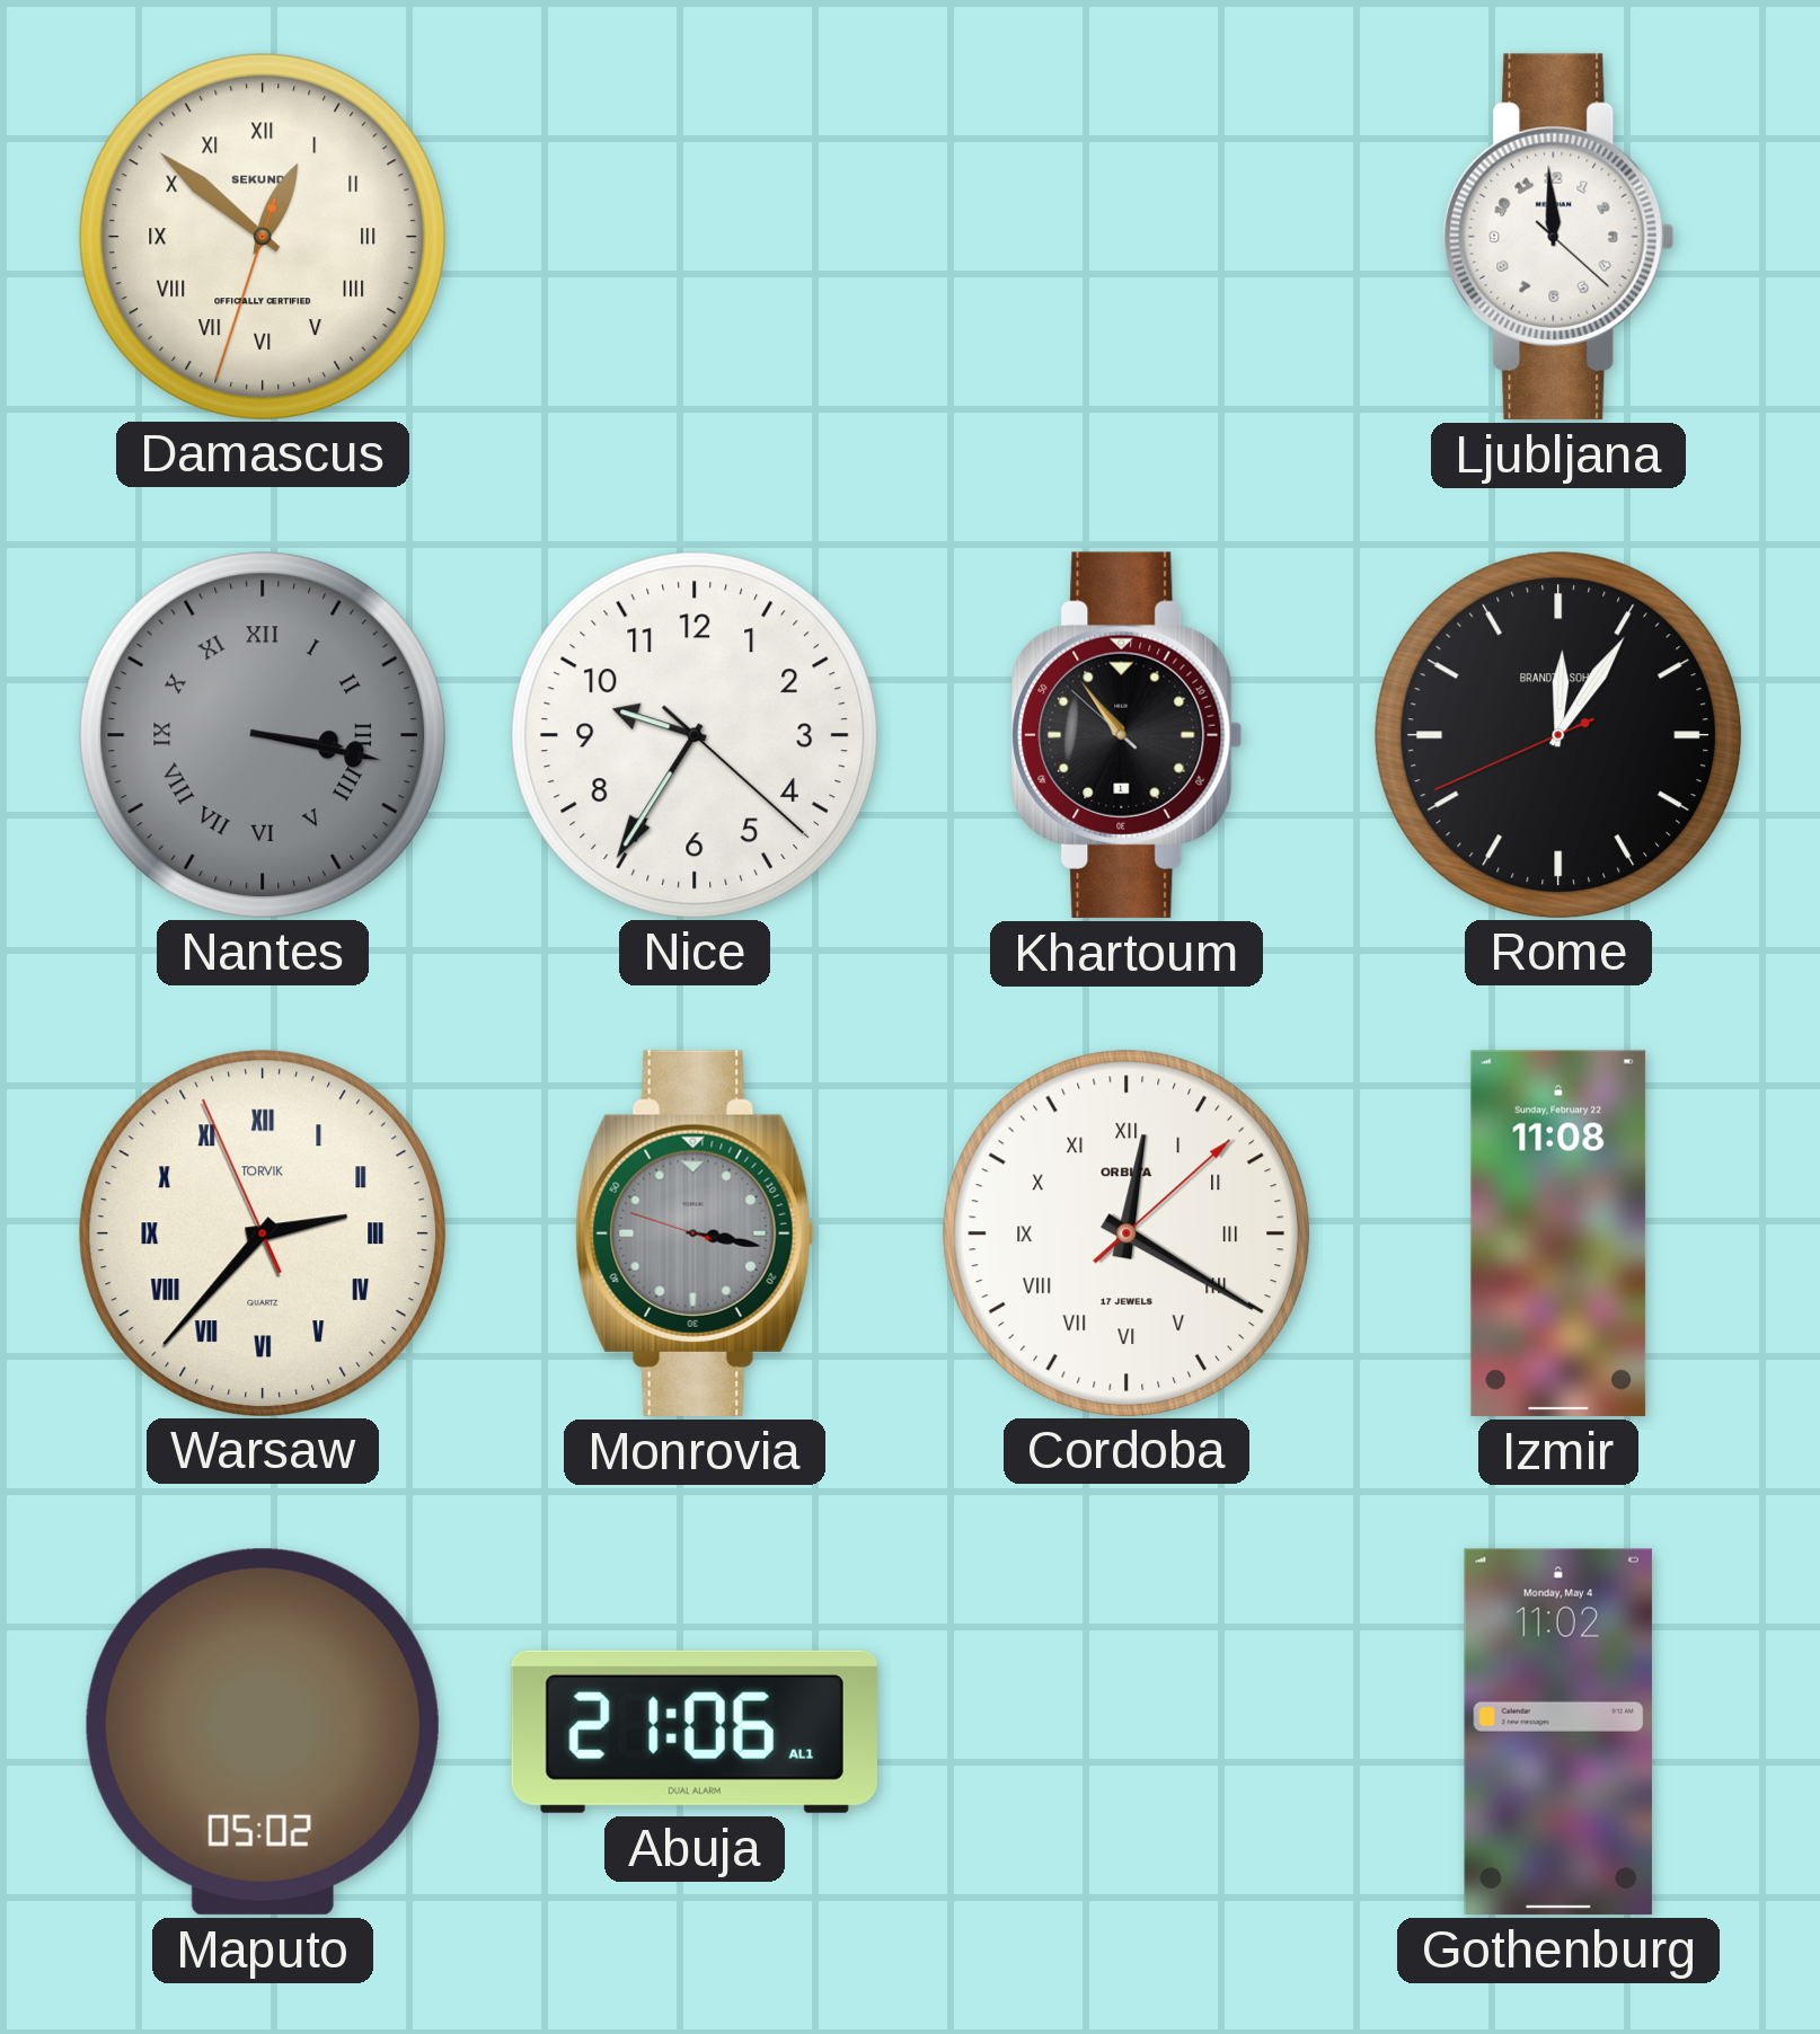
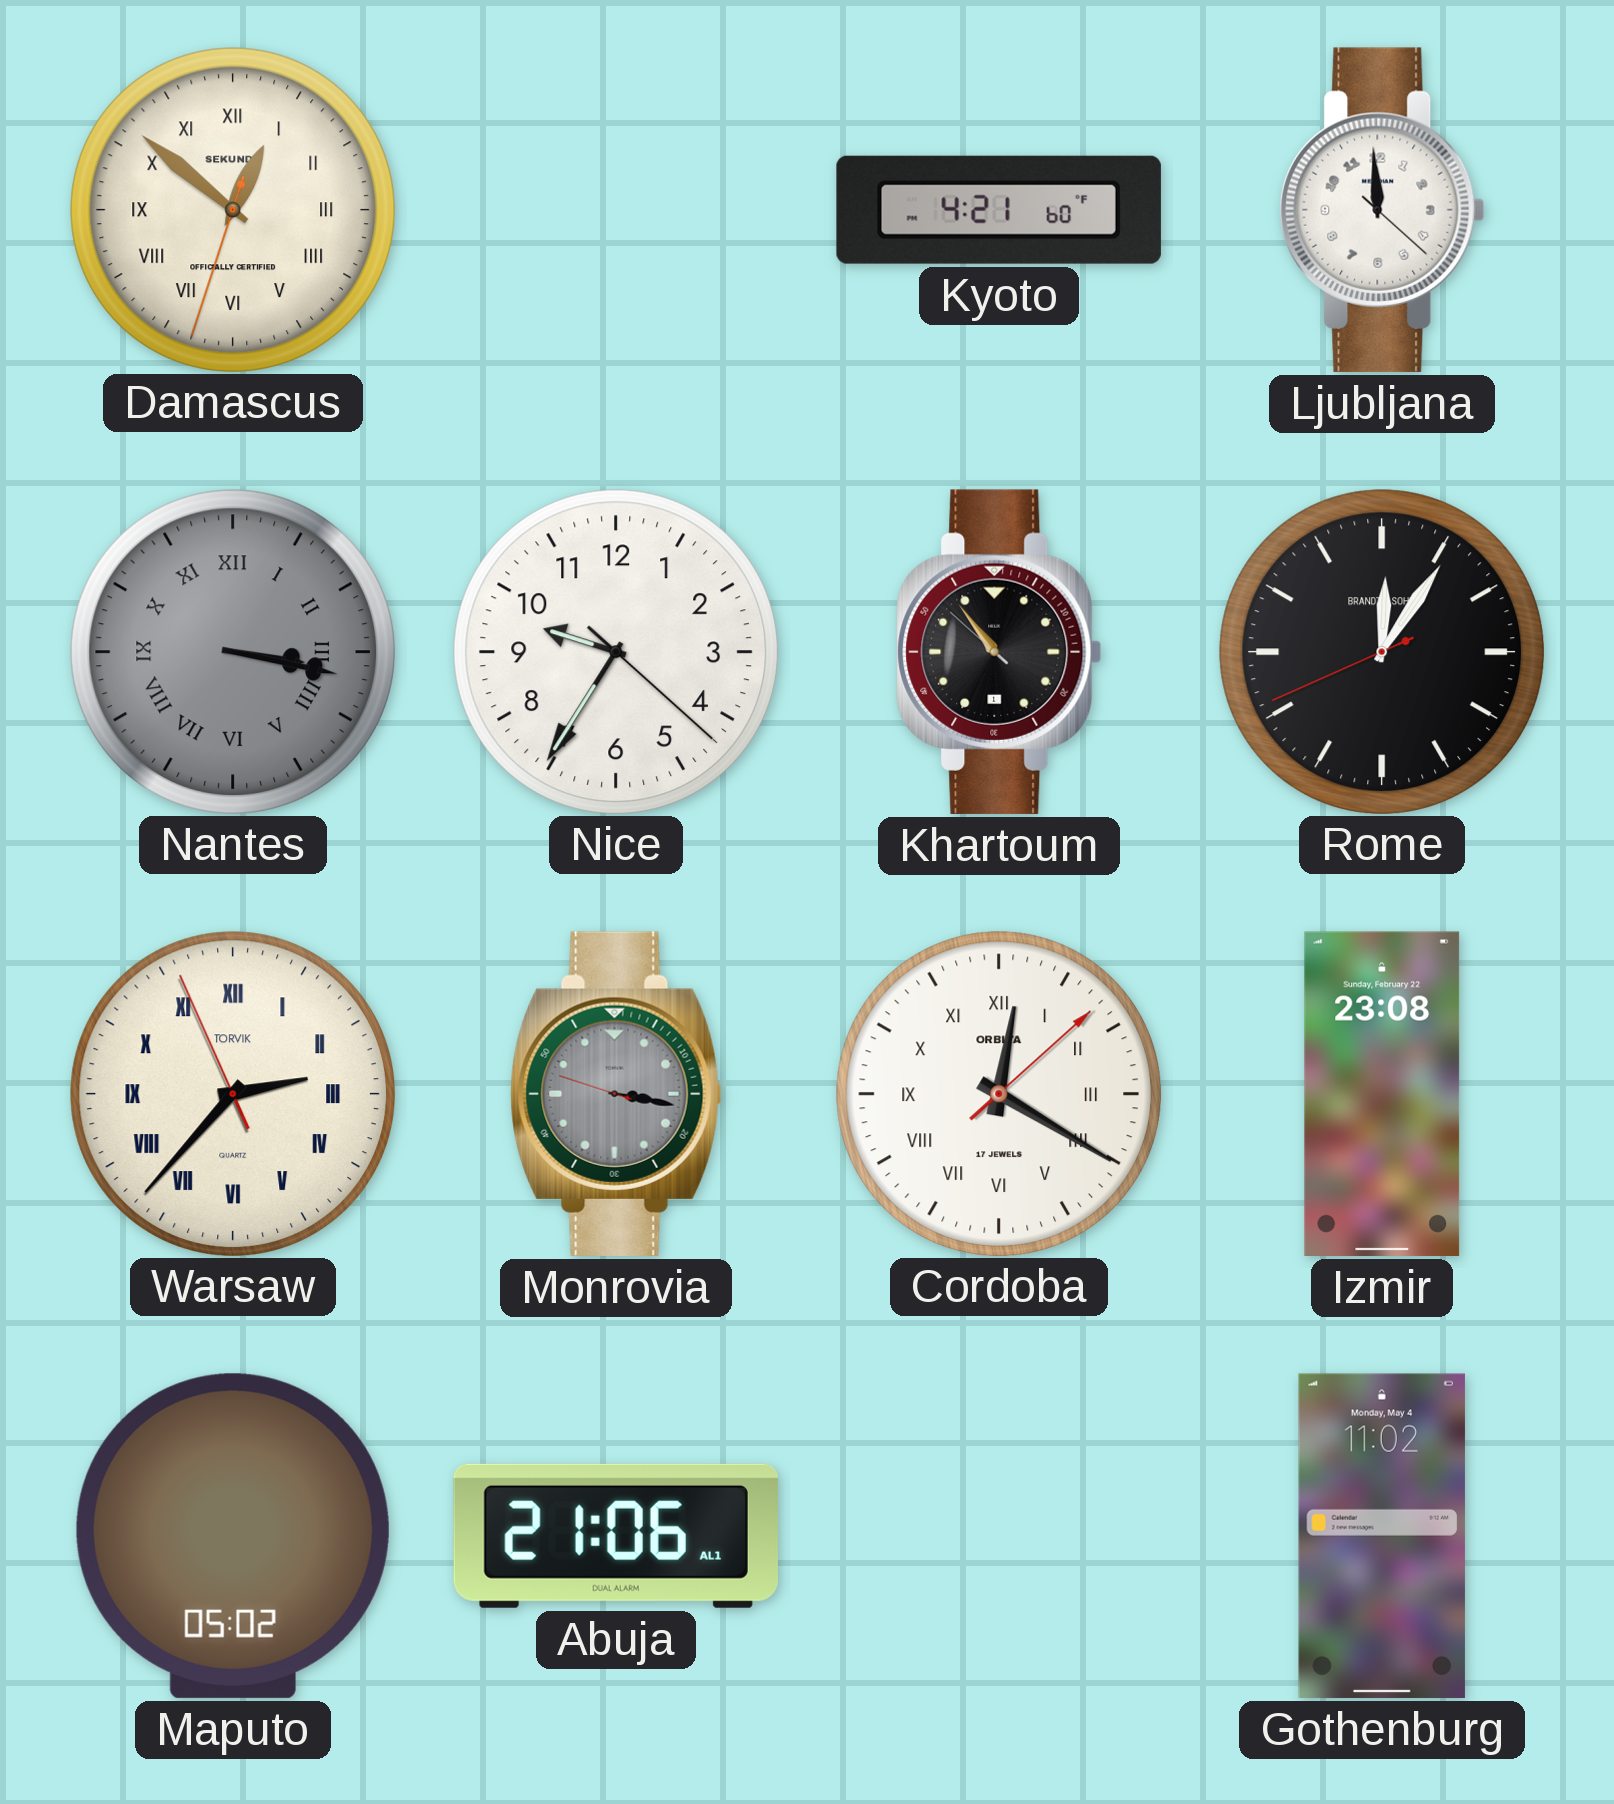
Kyoto: none -> 4:21 (999, 210)
Izmir: 11:08 -> 23:08 (1382, 1094)
